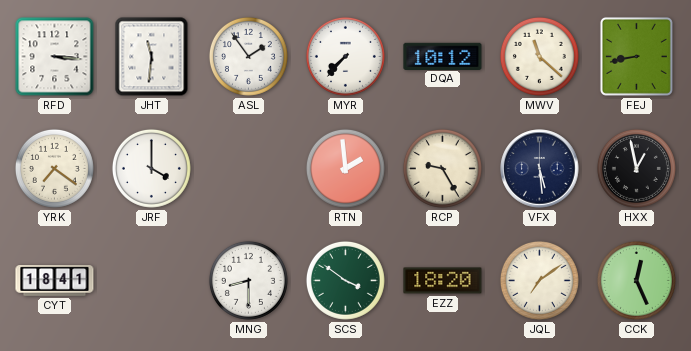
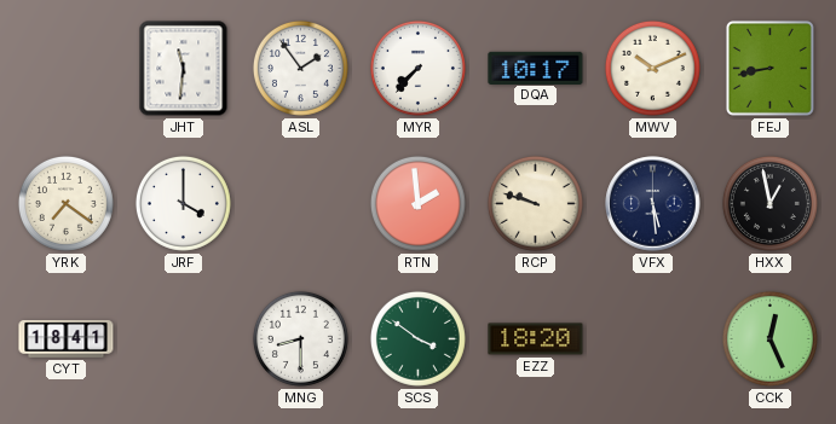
RFD: 3:16 -> none (55, 57)
DQA: 10:12 -> 10:17 (536, 68)
MWV: 11:22 -> 10:11 (652, 68)
RCP: 9:25 -> 9:48 (535, 203)
JQL: 7:09 -> none (539, 280)
